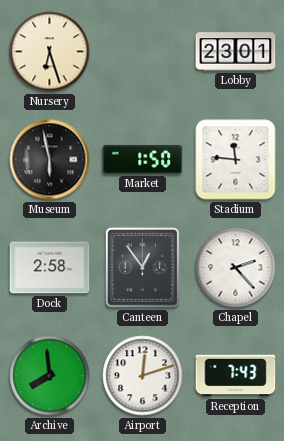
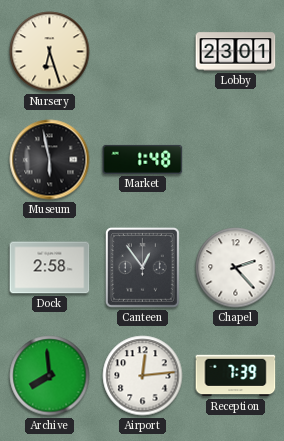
Market: 1:50 -> 1:48 (143, 159)
Stadium: 11:46 -> none (236, 160)
Airport: 12:12 -> 12:14 (143, 376)
Reception: 7:43 -> 7:39 (236, 376)
